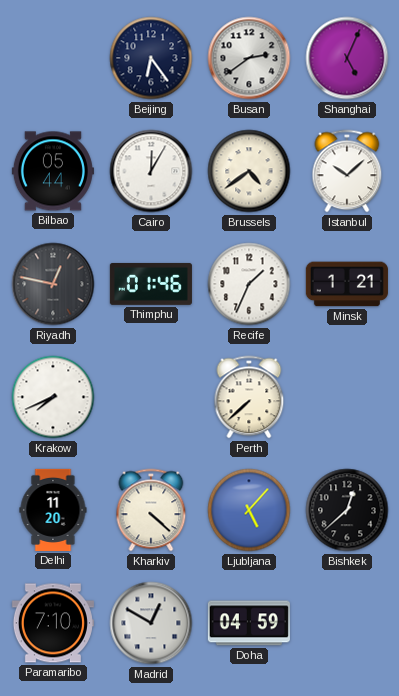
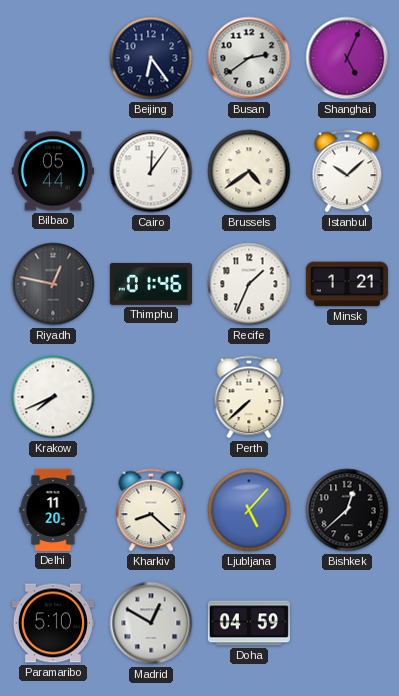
Cairo: 12:05 -> 12:06 (151, 171)
Kharkiv: 4:22 -> 8:22 (151, 510)
Paramaribo: 7:10 -> 5:10 (53, 623)
